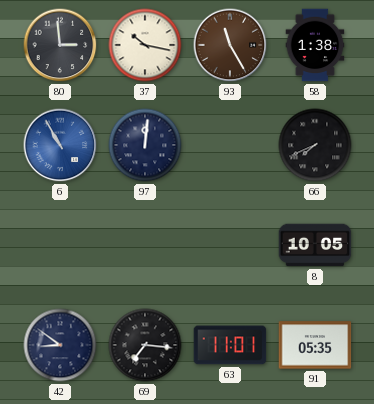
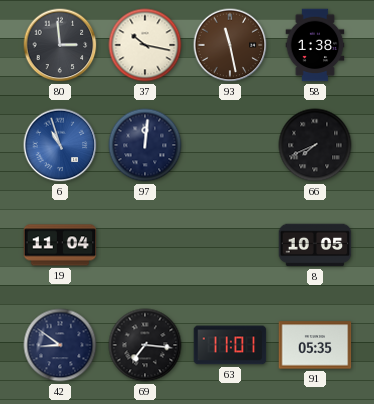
93: 11:25 -> 11:28 (230, 45)
6: 10:55 -> 10:57 (60, 145)
19: none -> 11:04 (60, 245)
